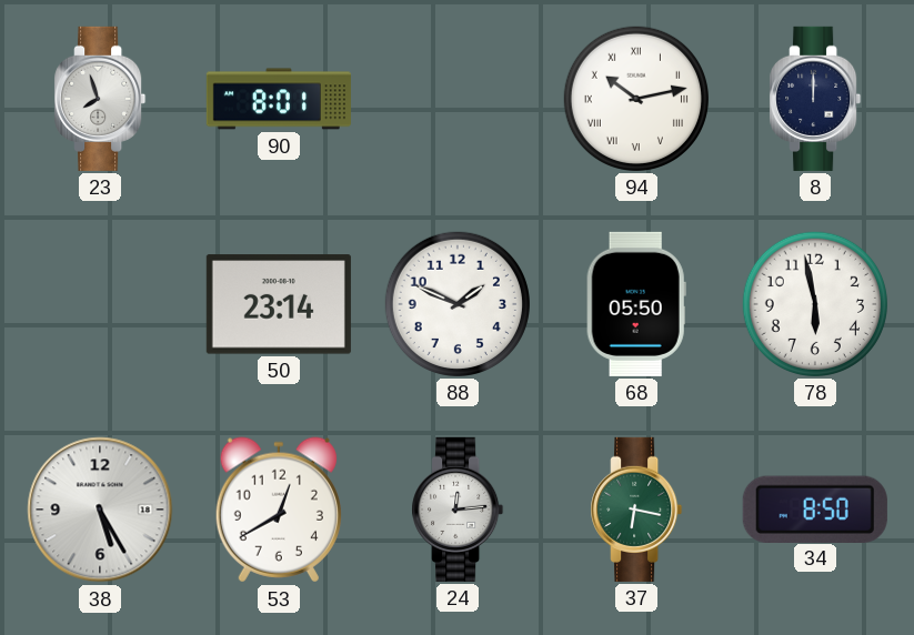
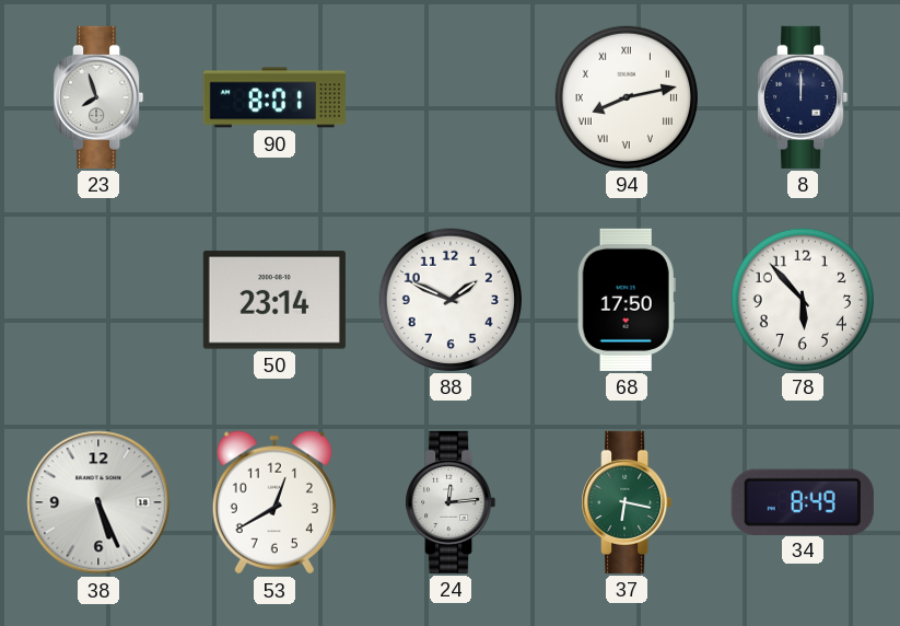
94: 10:13 -> 8:13 (627, 97)
68: 05:50 -> 17:50 (627, 300)
78: 5:58 -> 5:53 (803, 300)
38: 5:25 -> 5:26 (98, 502)
34: 8:50 -> 8:49 (803, 501)
